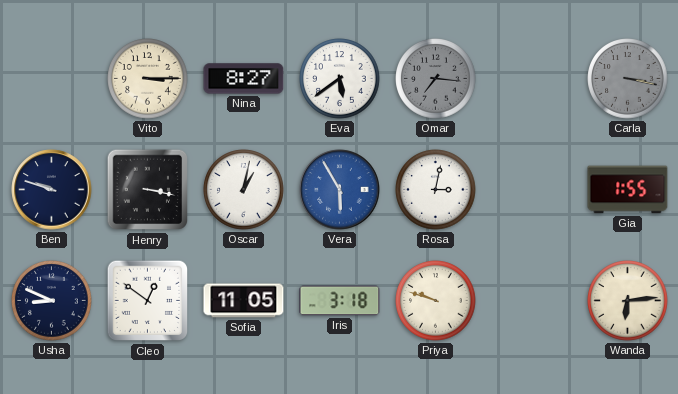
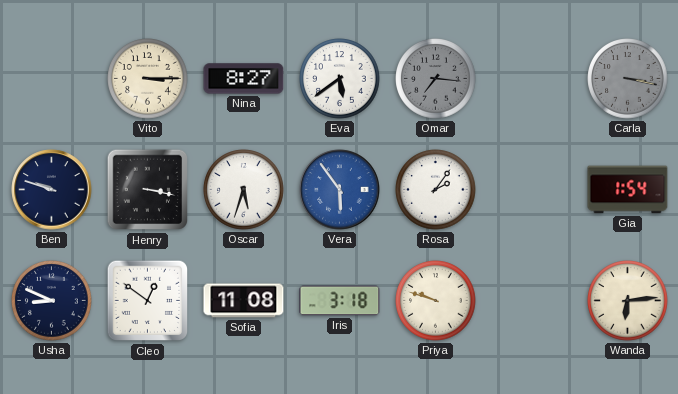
Oscar: 1:02 -> 5:33 (244, 190)
Vera: 5:55 -> 5:54 (340, 190)
Rosa: 3:02 -> 2:06 (436, 190)
Gia: 1:55 -> 1:54 (628, 190)
Sofia: 11:05 -> 11:08 (244, 301)
